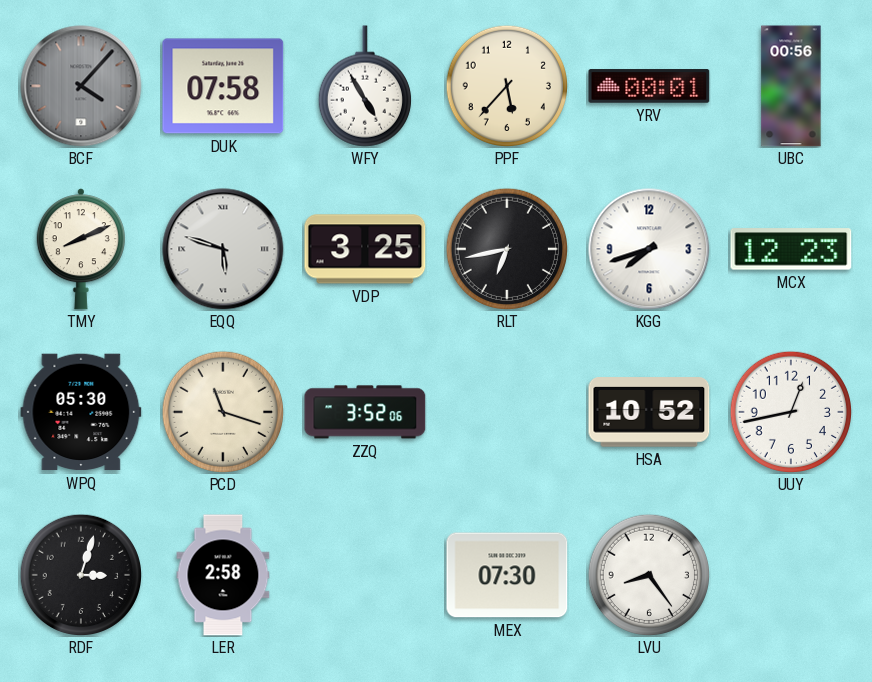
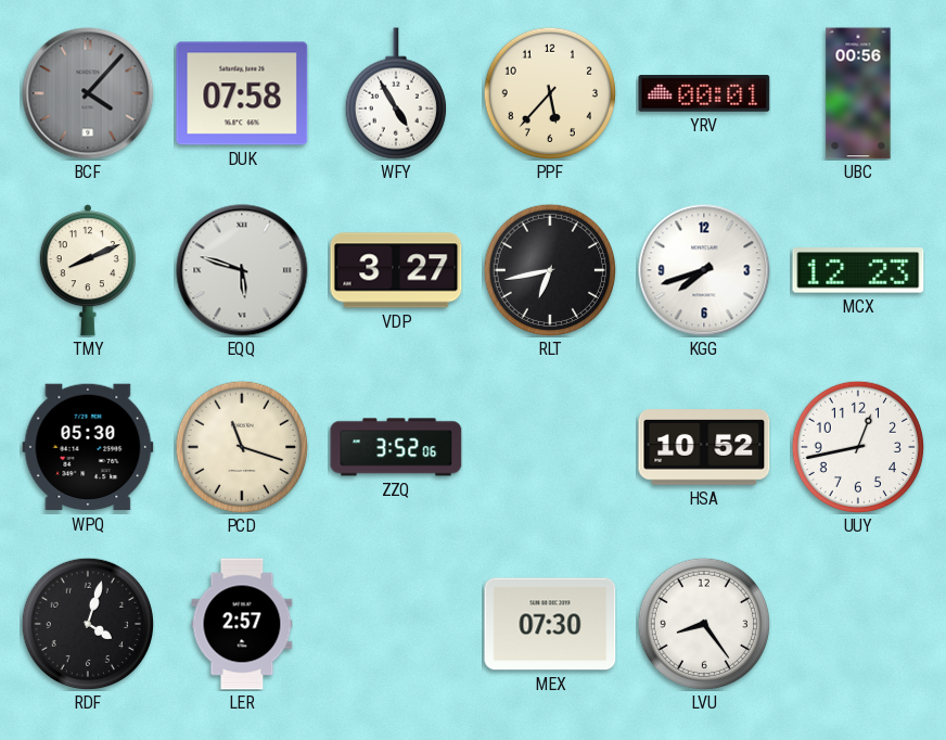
VDP: 3:25 -> 3:27 (396, 270)
RDF: 3:03 -> 4:03 (87, 623)
LER: 2:58 -> 2:57 (242, 624)
